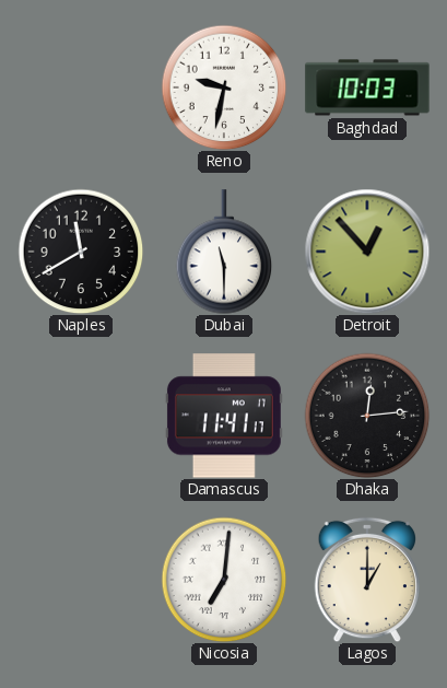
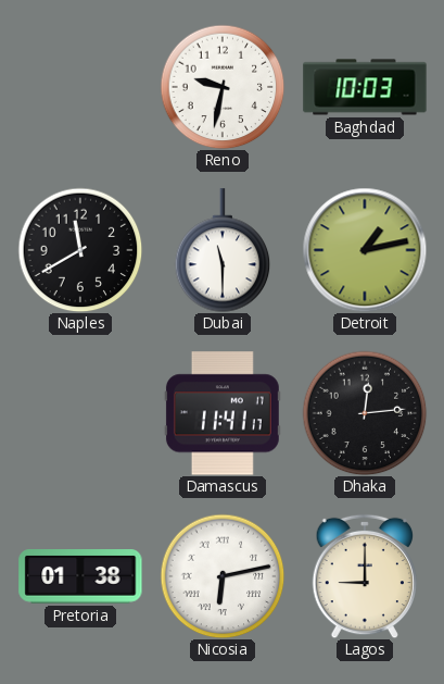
Detroit: 12:53 -> 1:13 (365, 250)
Pretoria: none -> 01:38 (80, 576)
Nicosia: 7:01 -> 6:13 (223, 576)
Lagos: 1:00 -> 9:00 (364, 576)
